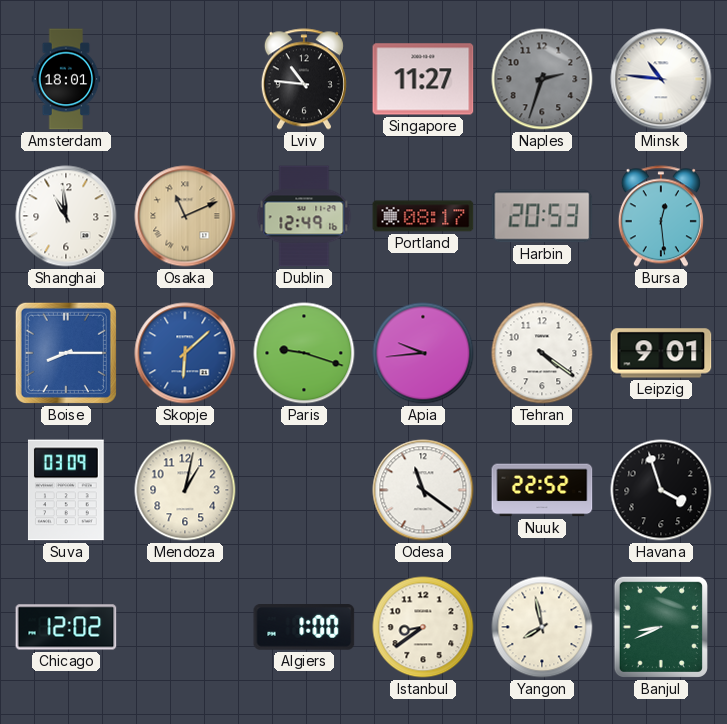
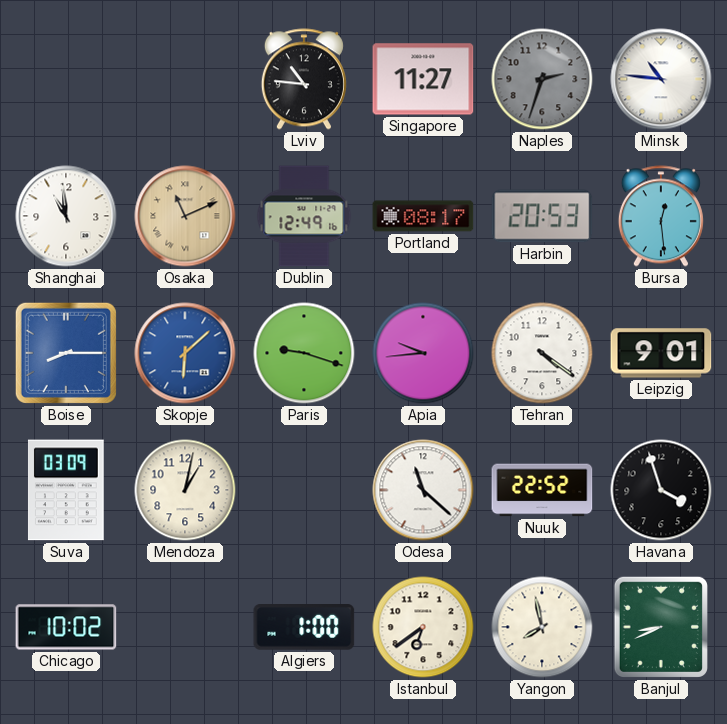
Amsterdam: 18:01 -> none (66, 79)
Odesa: 11:21 -> 11:22 (423, 490)
Chicago: 12:02 -> 10:02 (66, 627)
Istanbul: 8:39 -> 6:39 (423, 627)
